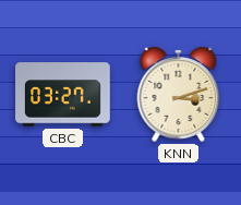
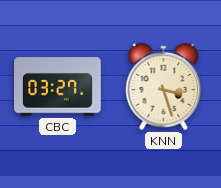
KNN: 3:12 -> 3:27 (164, 86)
